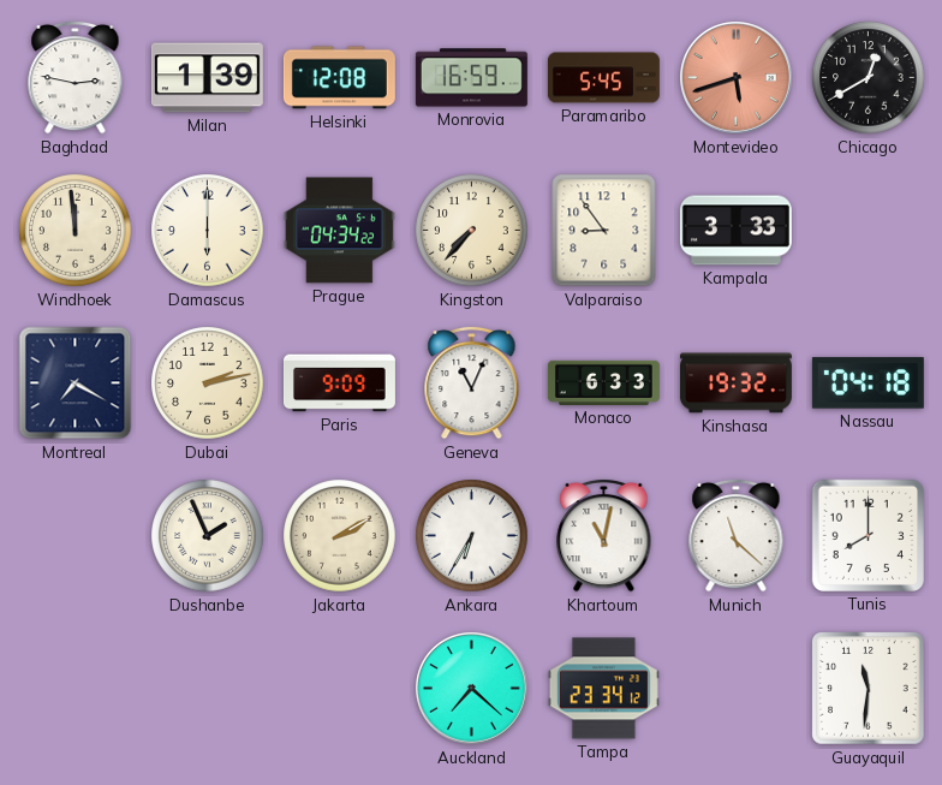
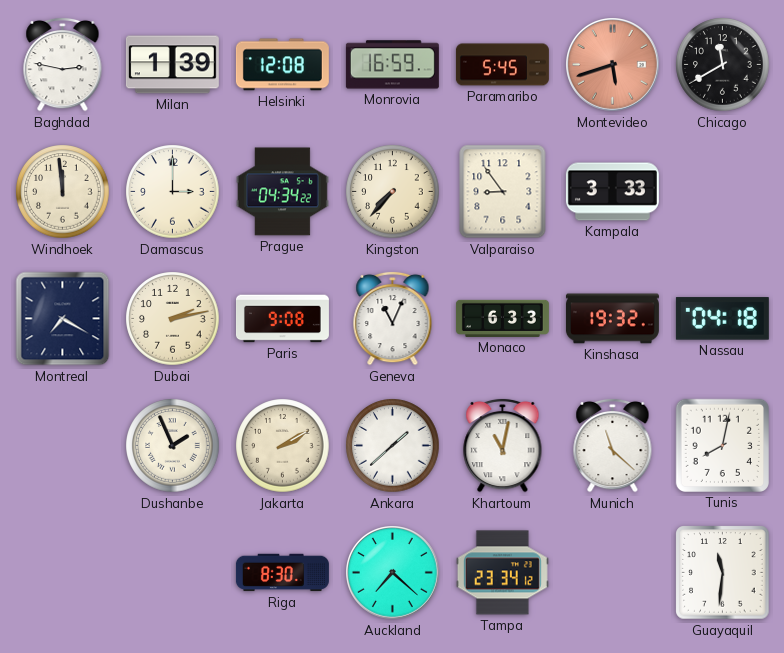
Chicago: 12:40 -> 11:40 (723, 65)
Damascus: 6:00 -> 3:00 (173, 192)
Paris: 9:09 -> 9:08 (282, 319)
Ankara: 6:35 -> 1:38 (393, 446)
Tunis: 8:00 -> 8:02 (722, 445)
Riga: none -> 8:30 (282, 573)
